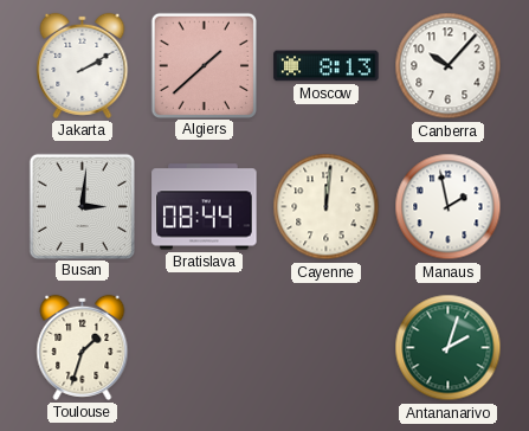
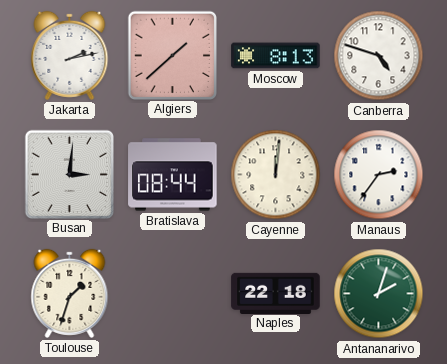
Jakarta: 2:10 -> 2:13 (70, 55)
Canberra: 10:07 -> 4:48 (379, 56)
Manaus: 1:58 -> 2:36 (379, 175)
Naples: none -> 22:18 (276, 293)
